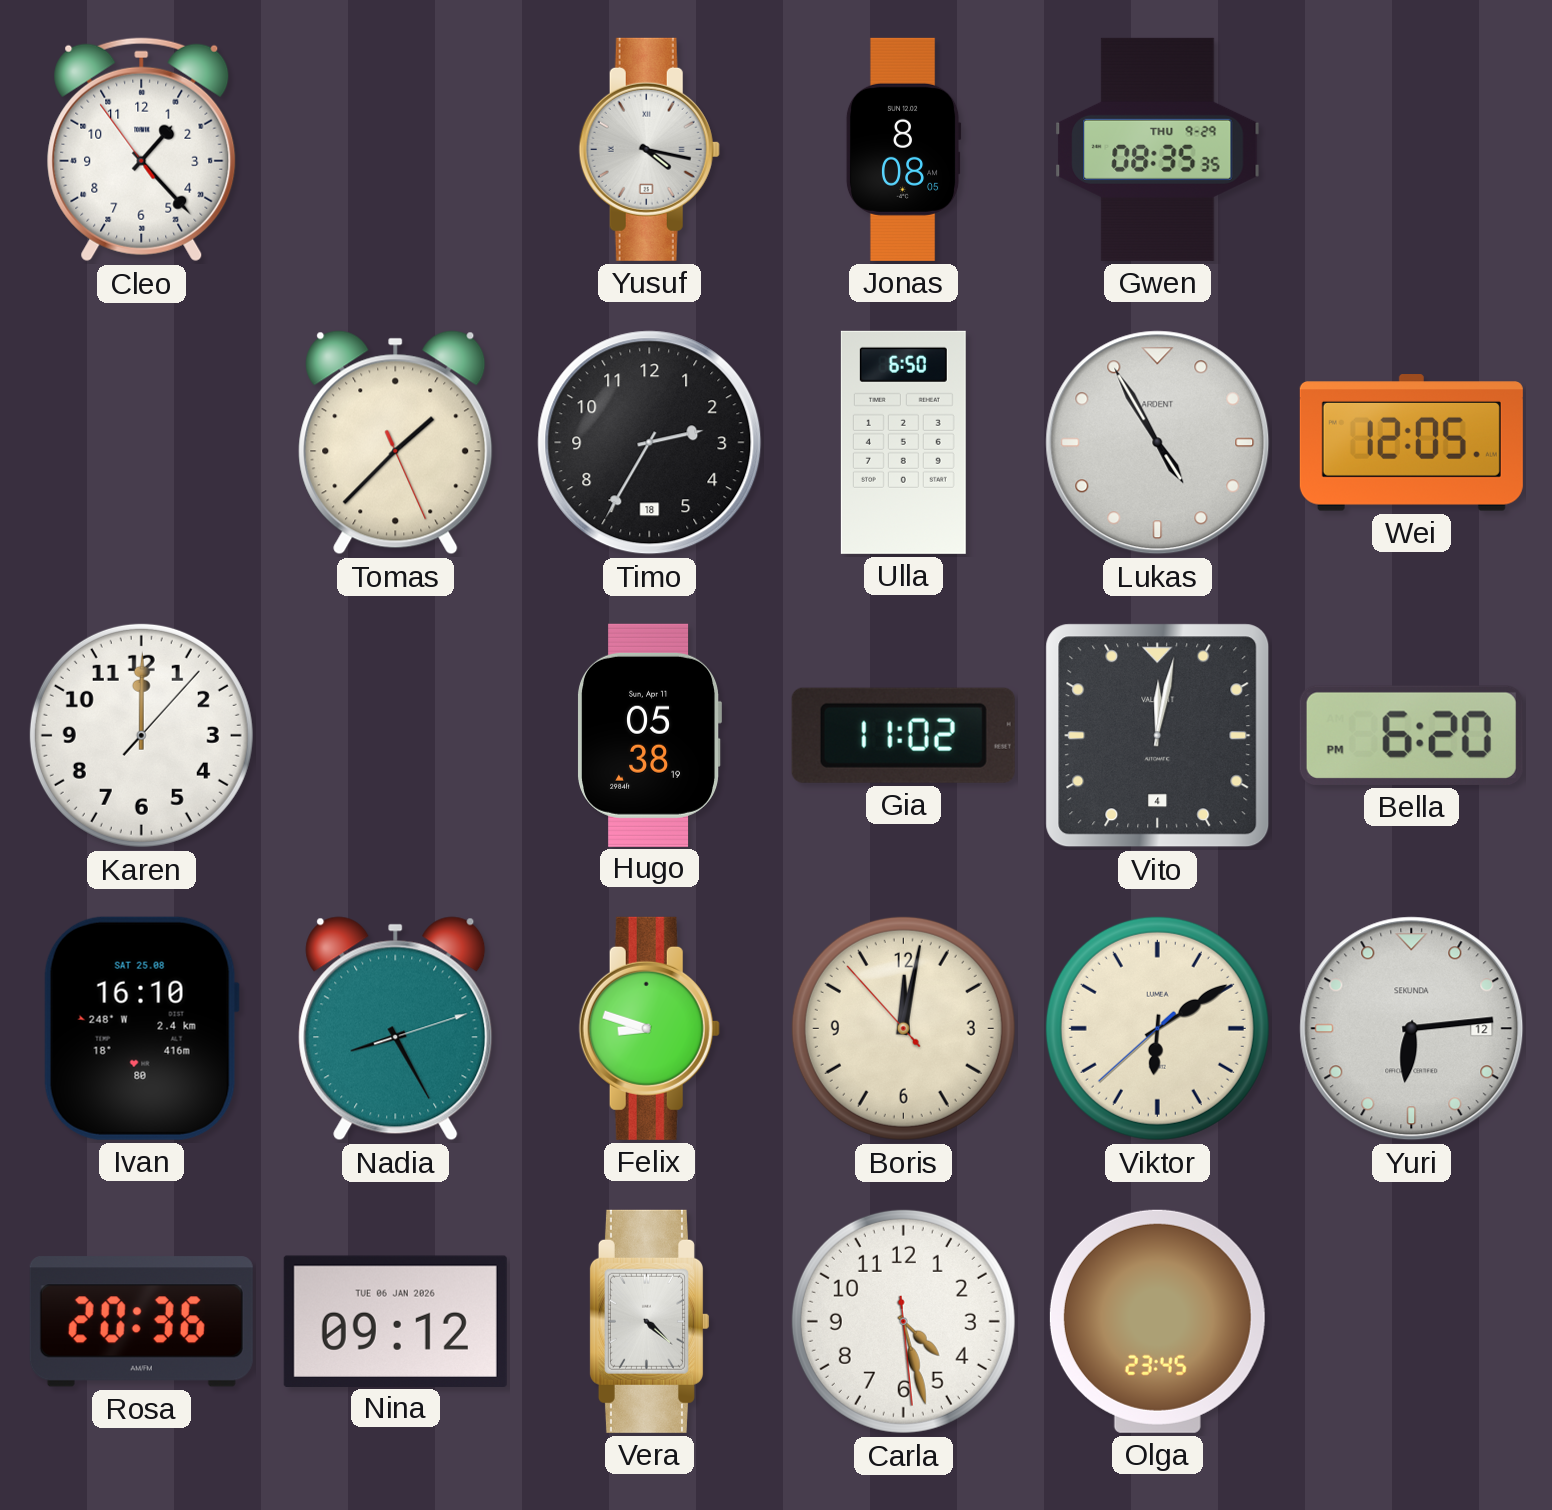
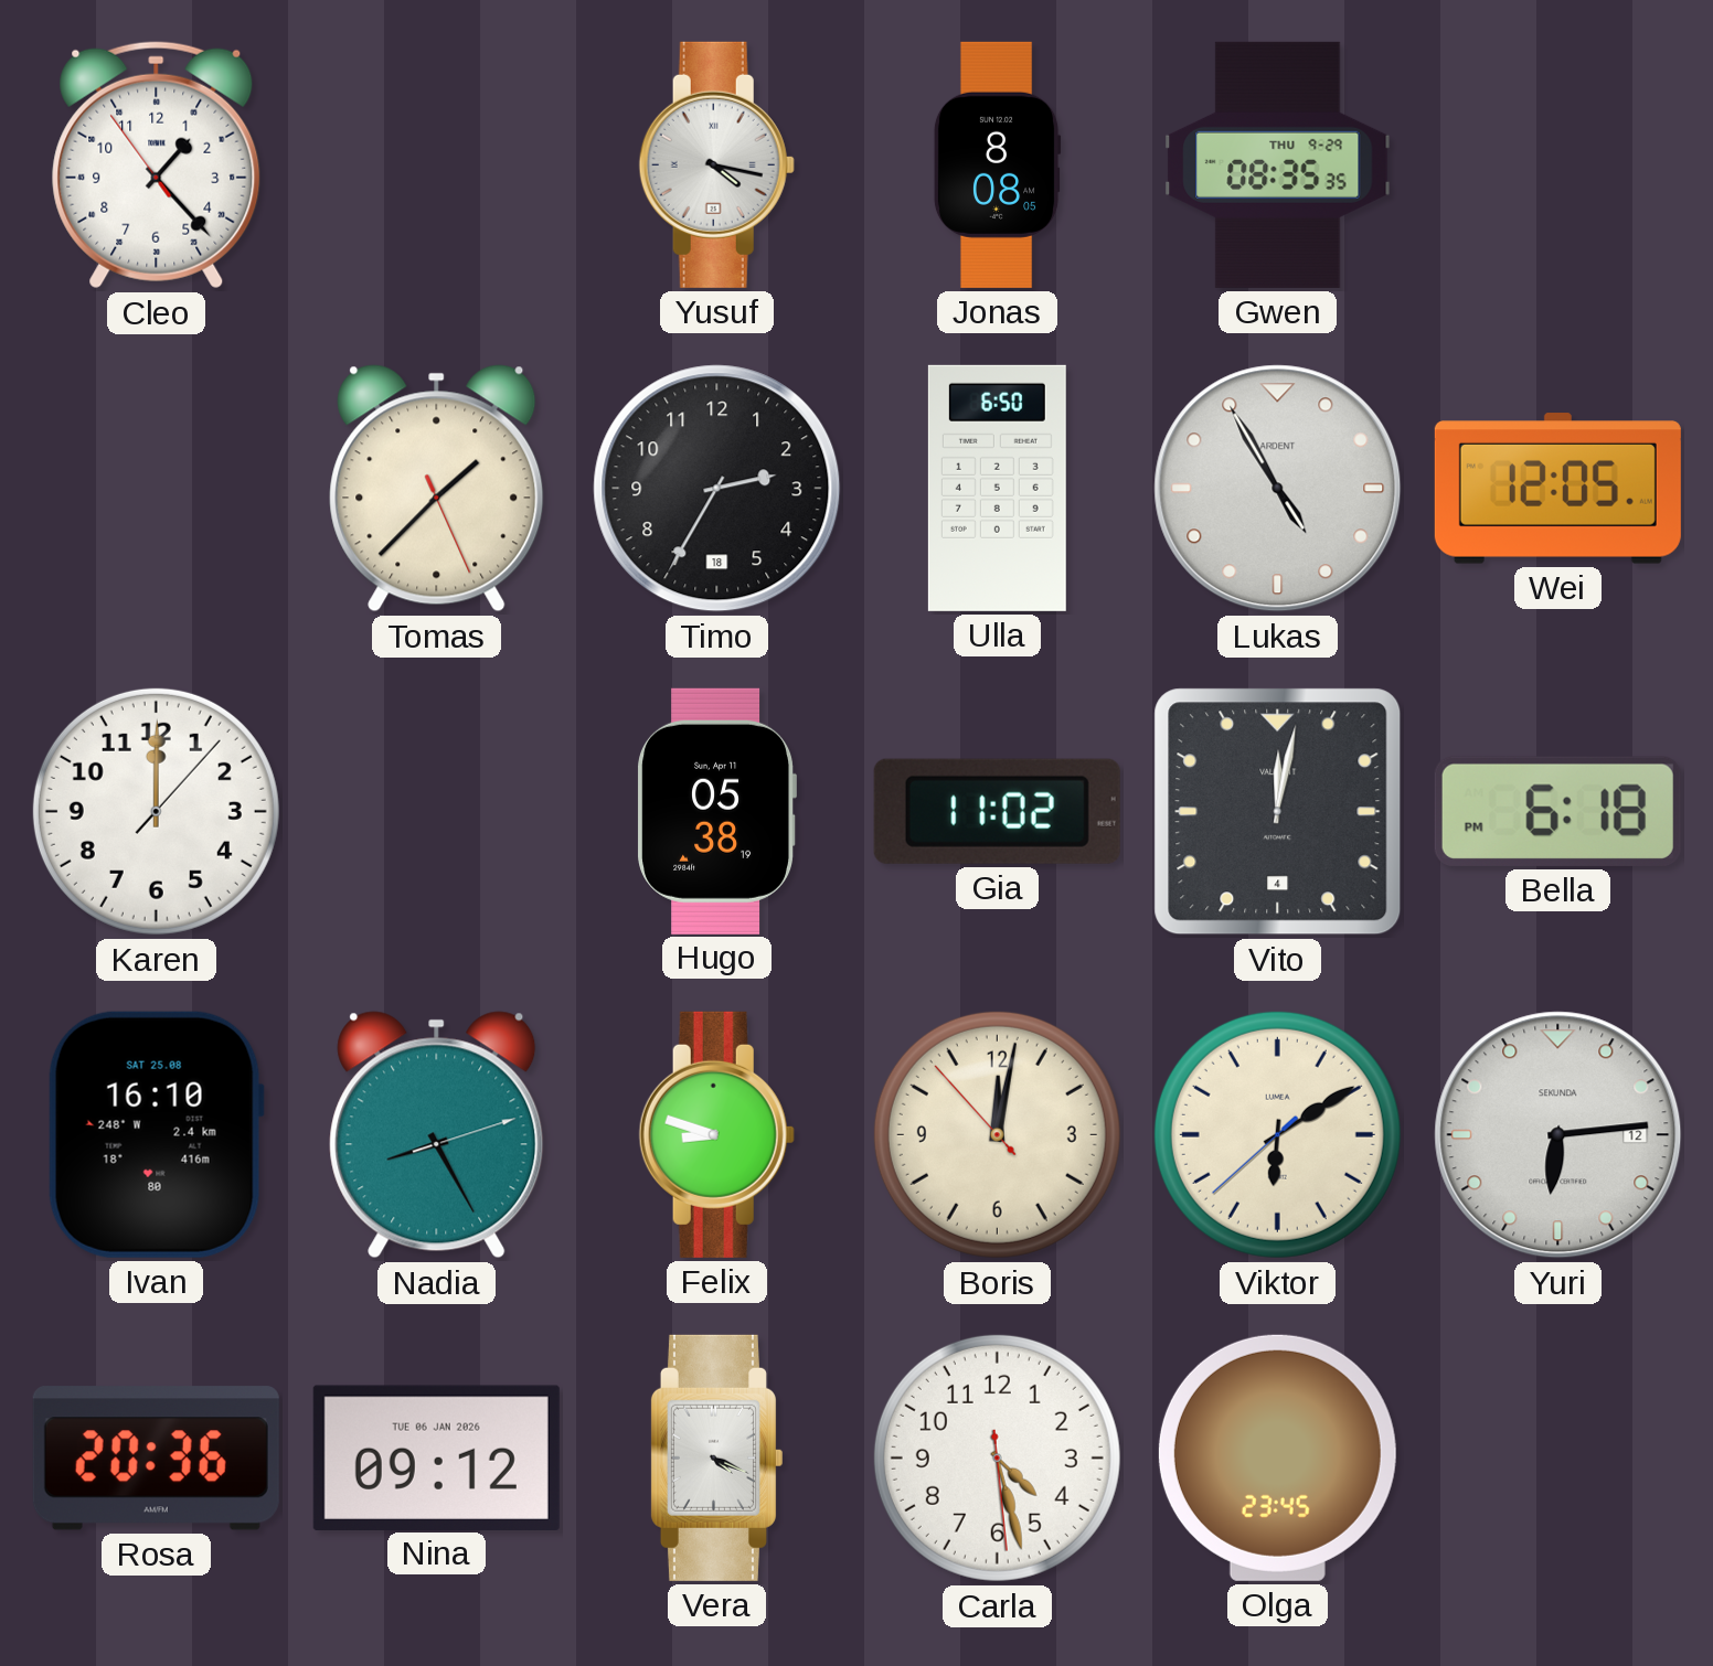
Bella: 6:20 -> 6:18 (1557, 811)
Vera: 4:22 -> 4:19 (716, 1457)
